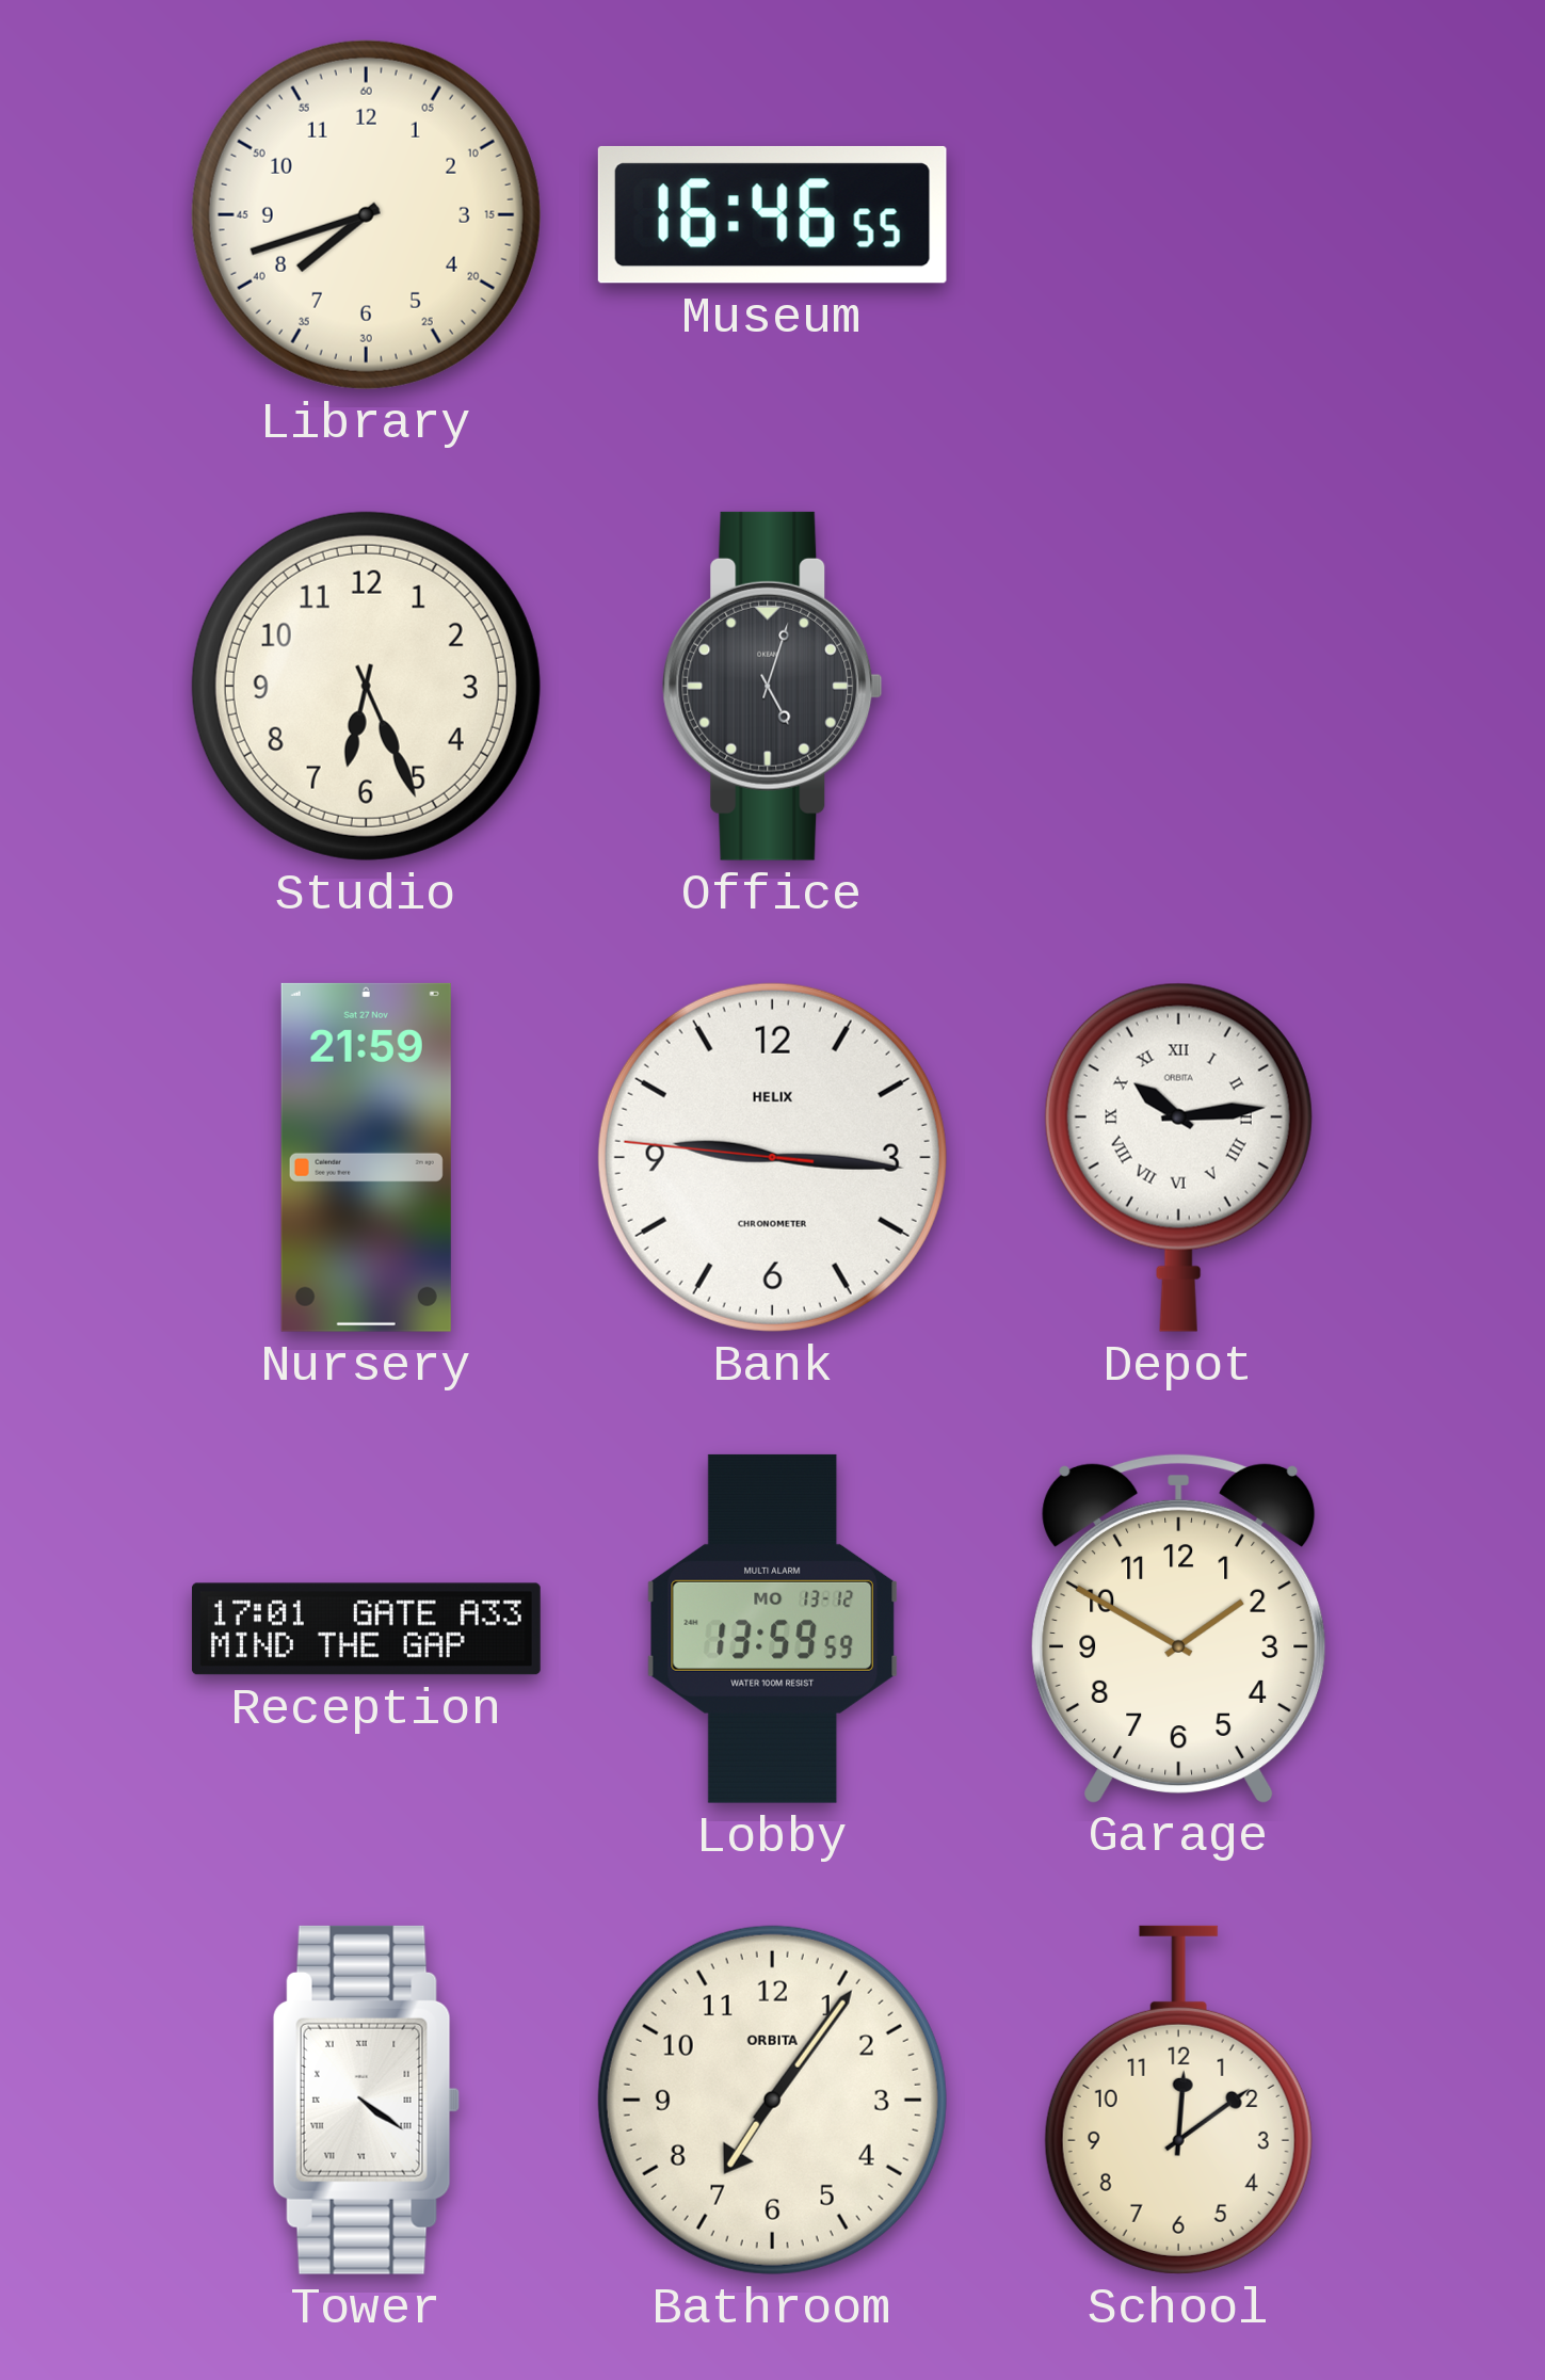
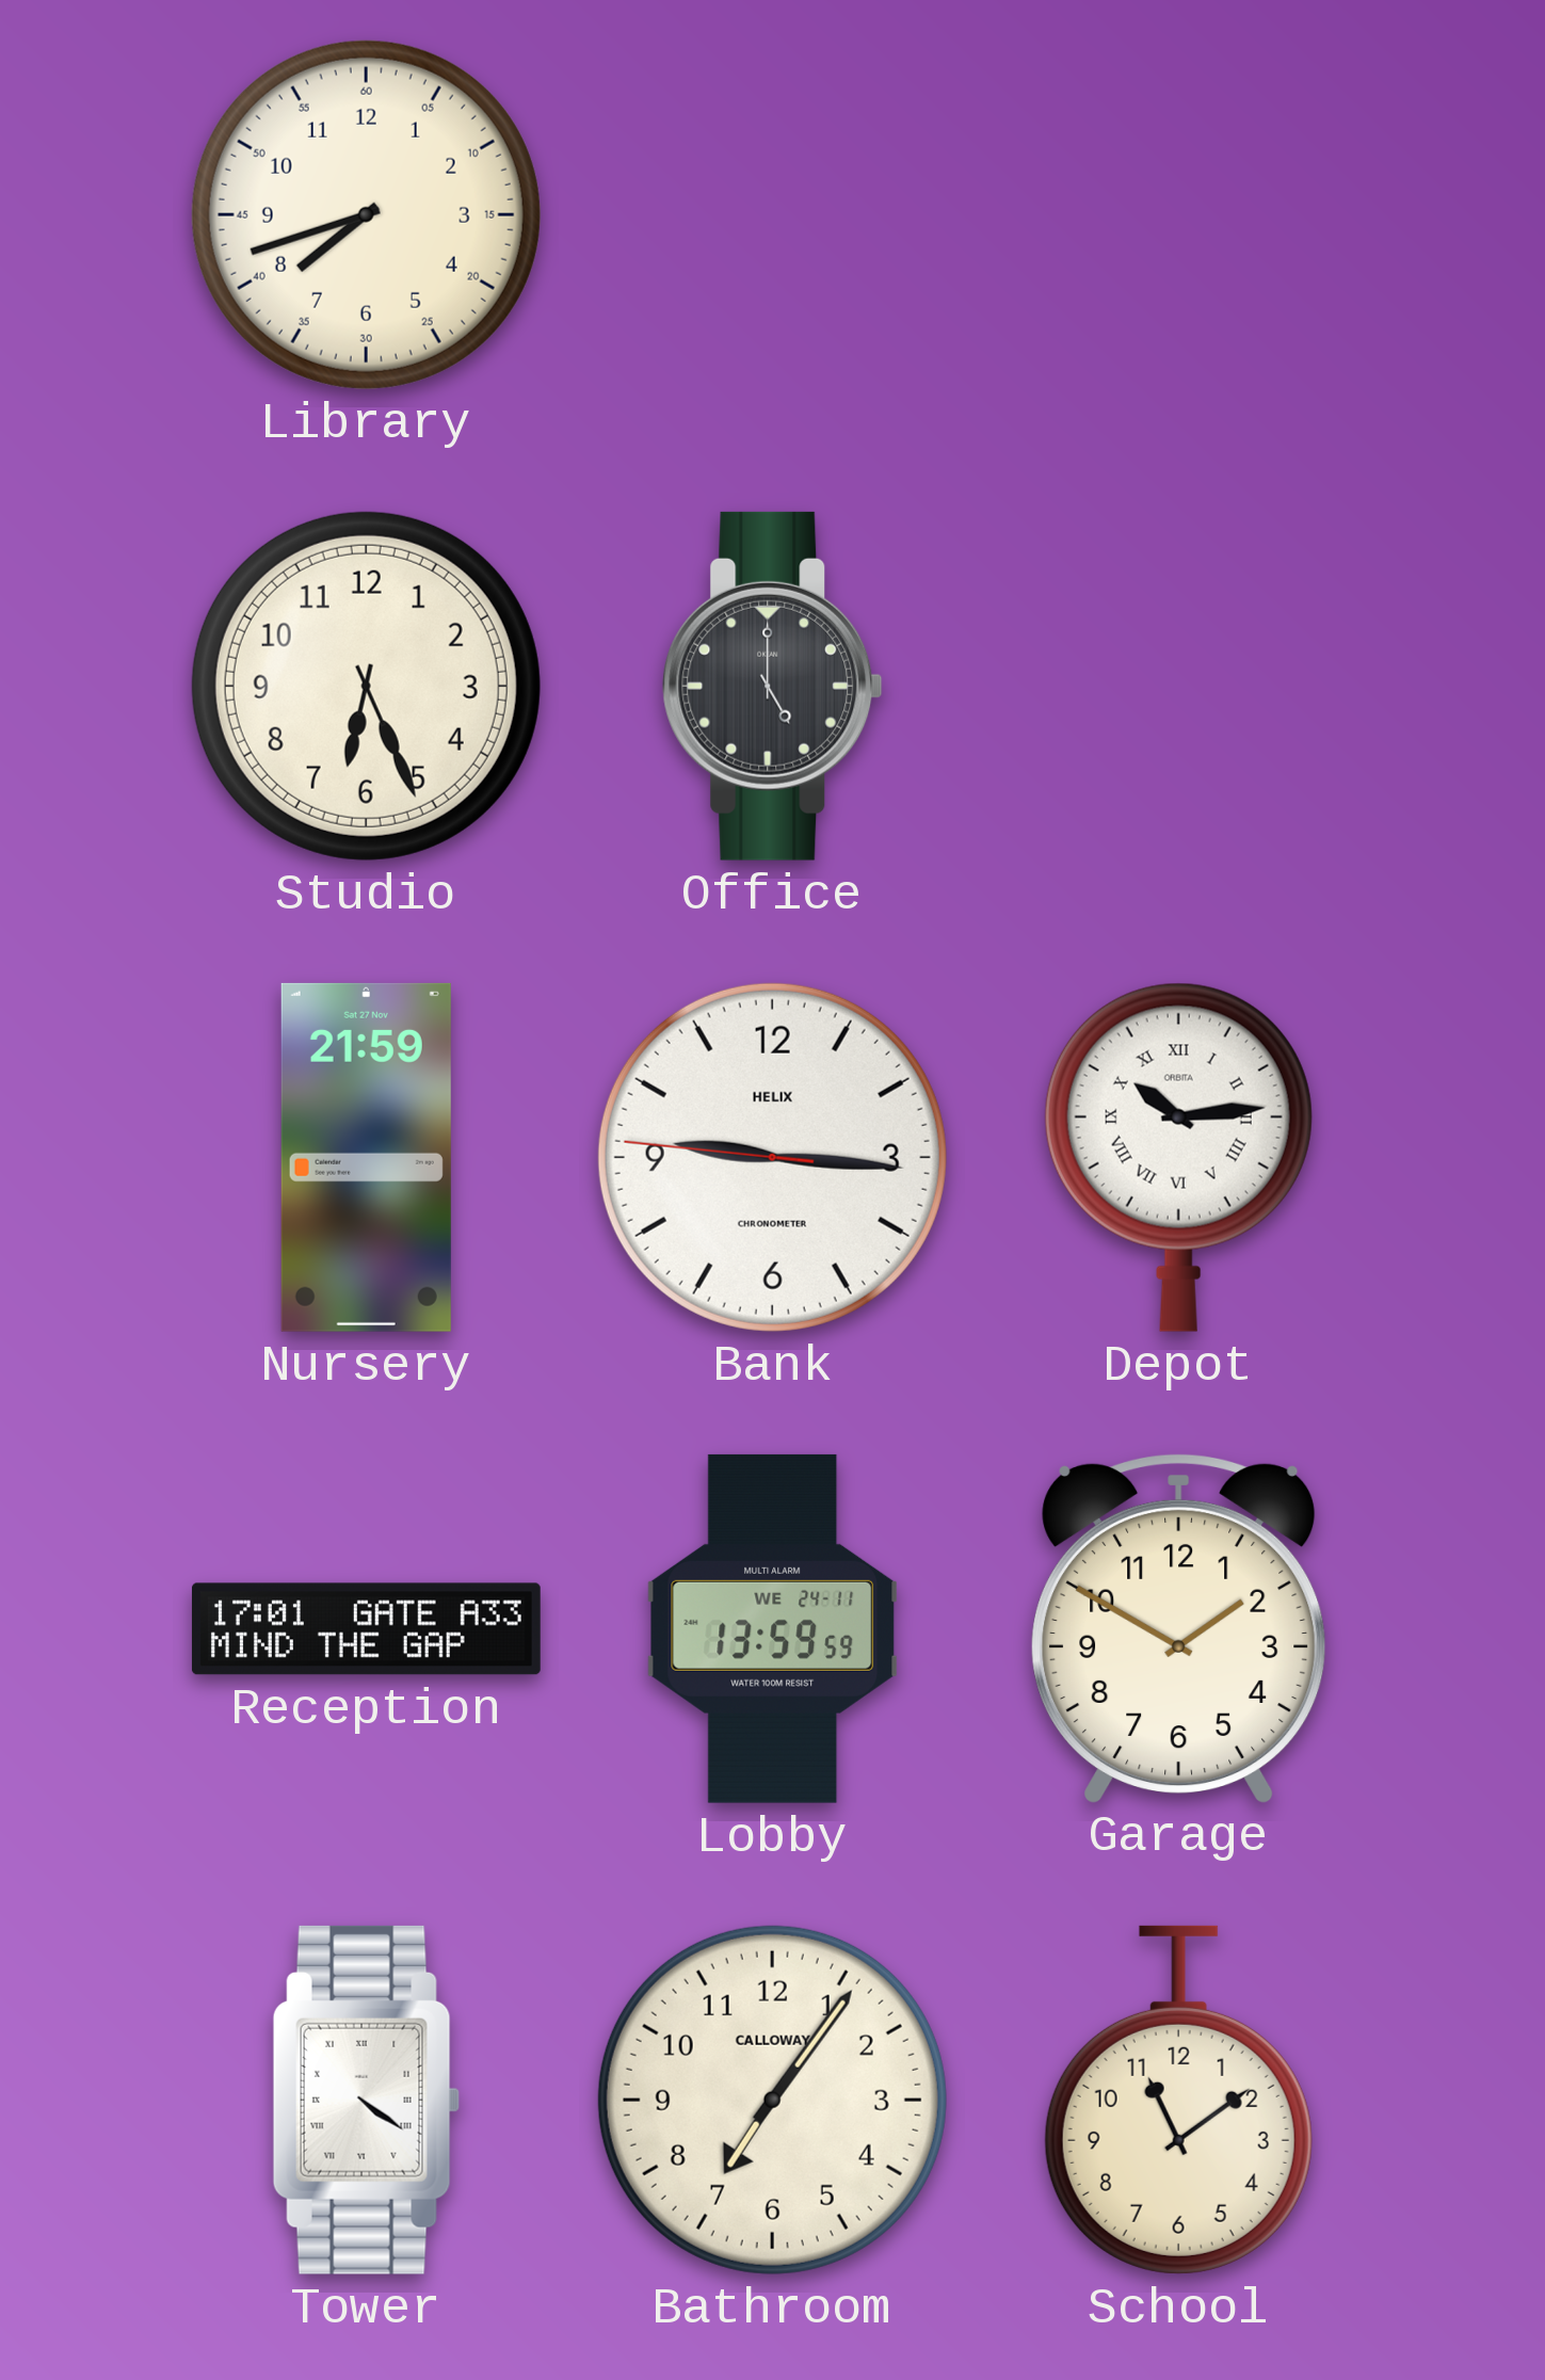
Museum: 16:46 -> none (772, 214)
Office: 5:03 -> 5:00 (773, 686)
Lobby date: MO 13-12 -> WE 24-11 (773, 1628)
Bathroom brand: ORBITA -> CALLOWAY (772, 2100)
School: 12:09 -> 11:09 (1178, 2100)
